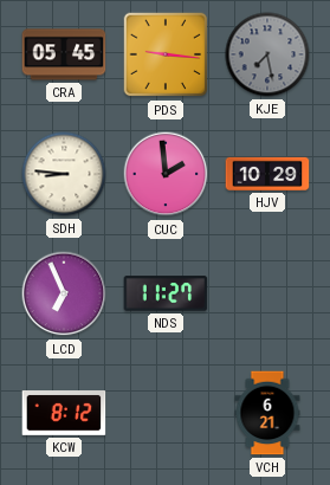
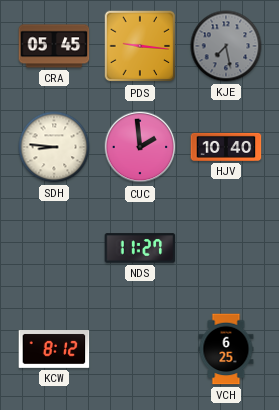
HJV: 10:29 -> 10:40 (226, 147)
LCD: 6:56 -> none (64, 293)
VCH: 6:21 -> 6:25 (226, 349)
